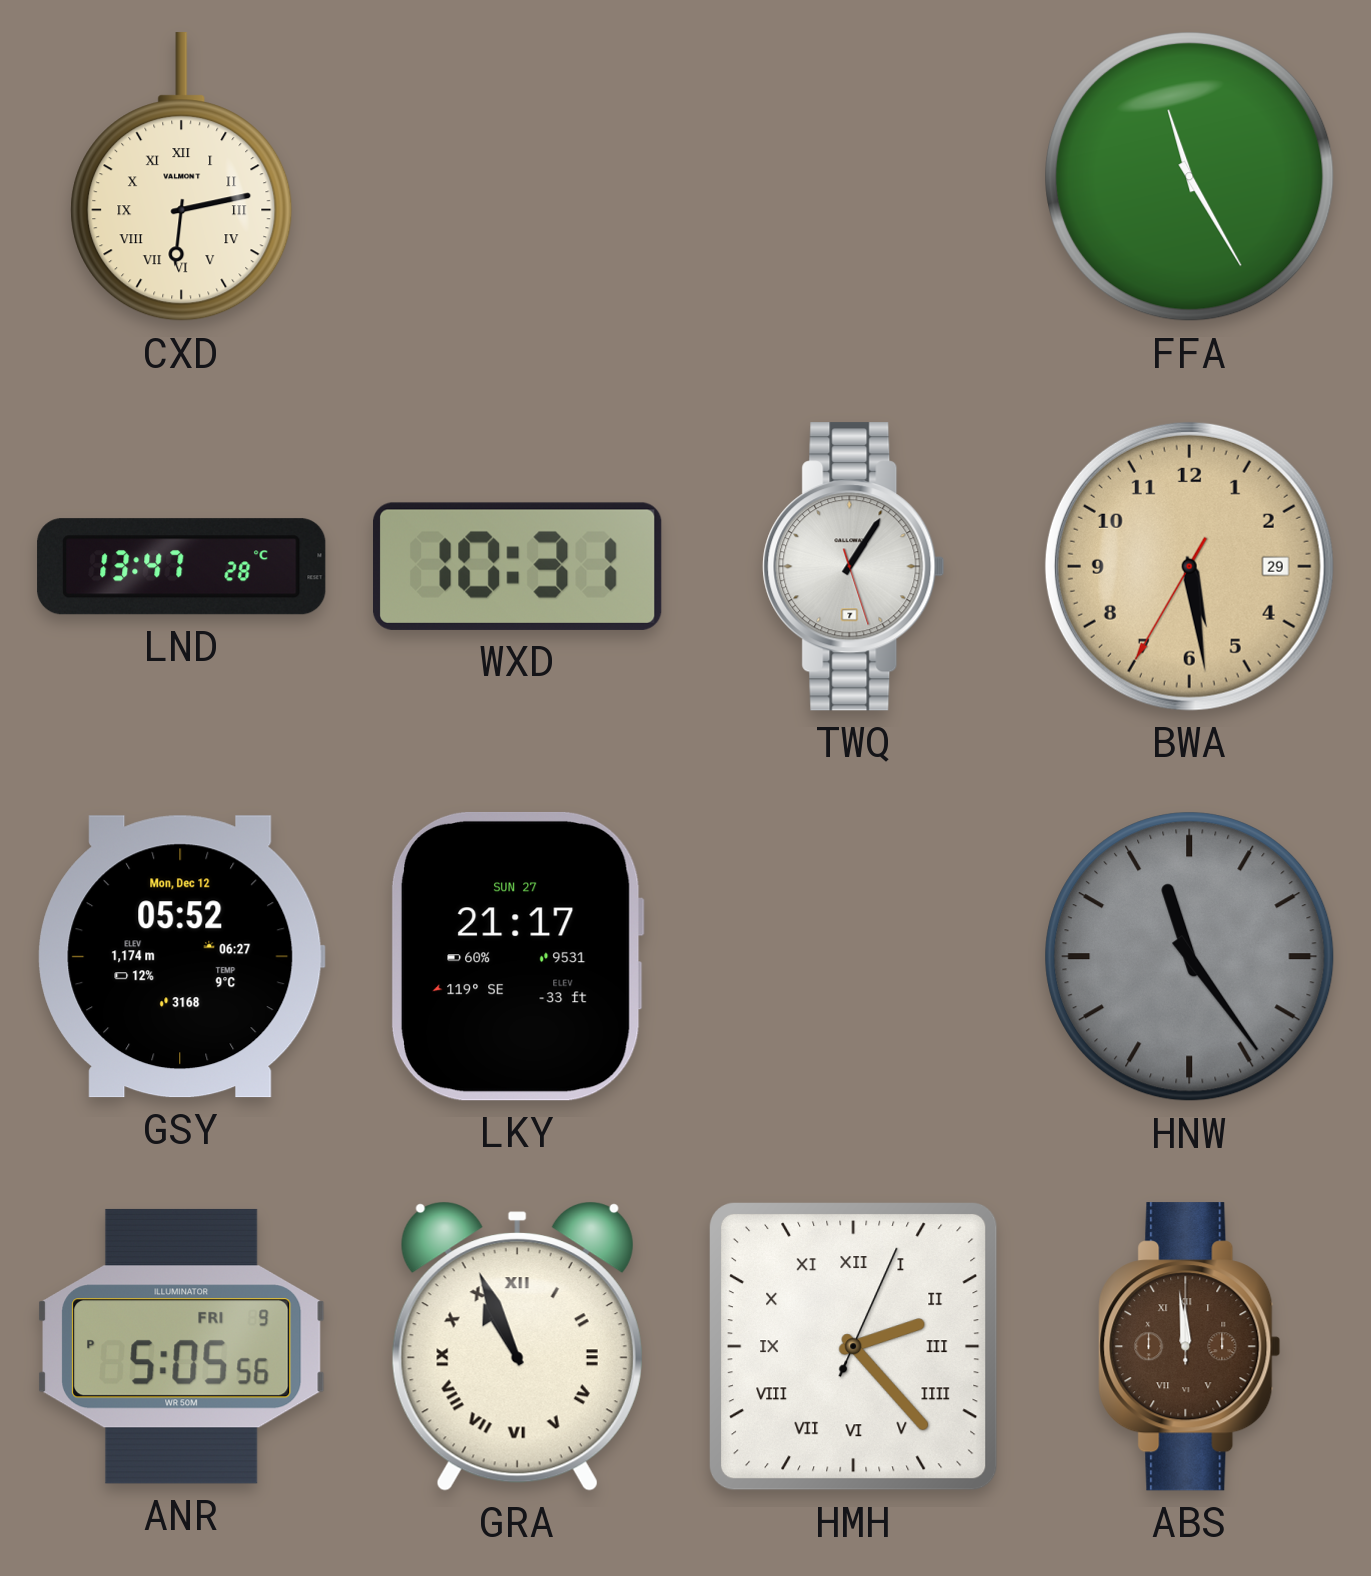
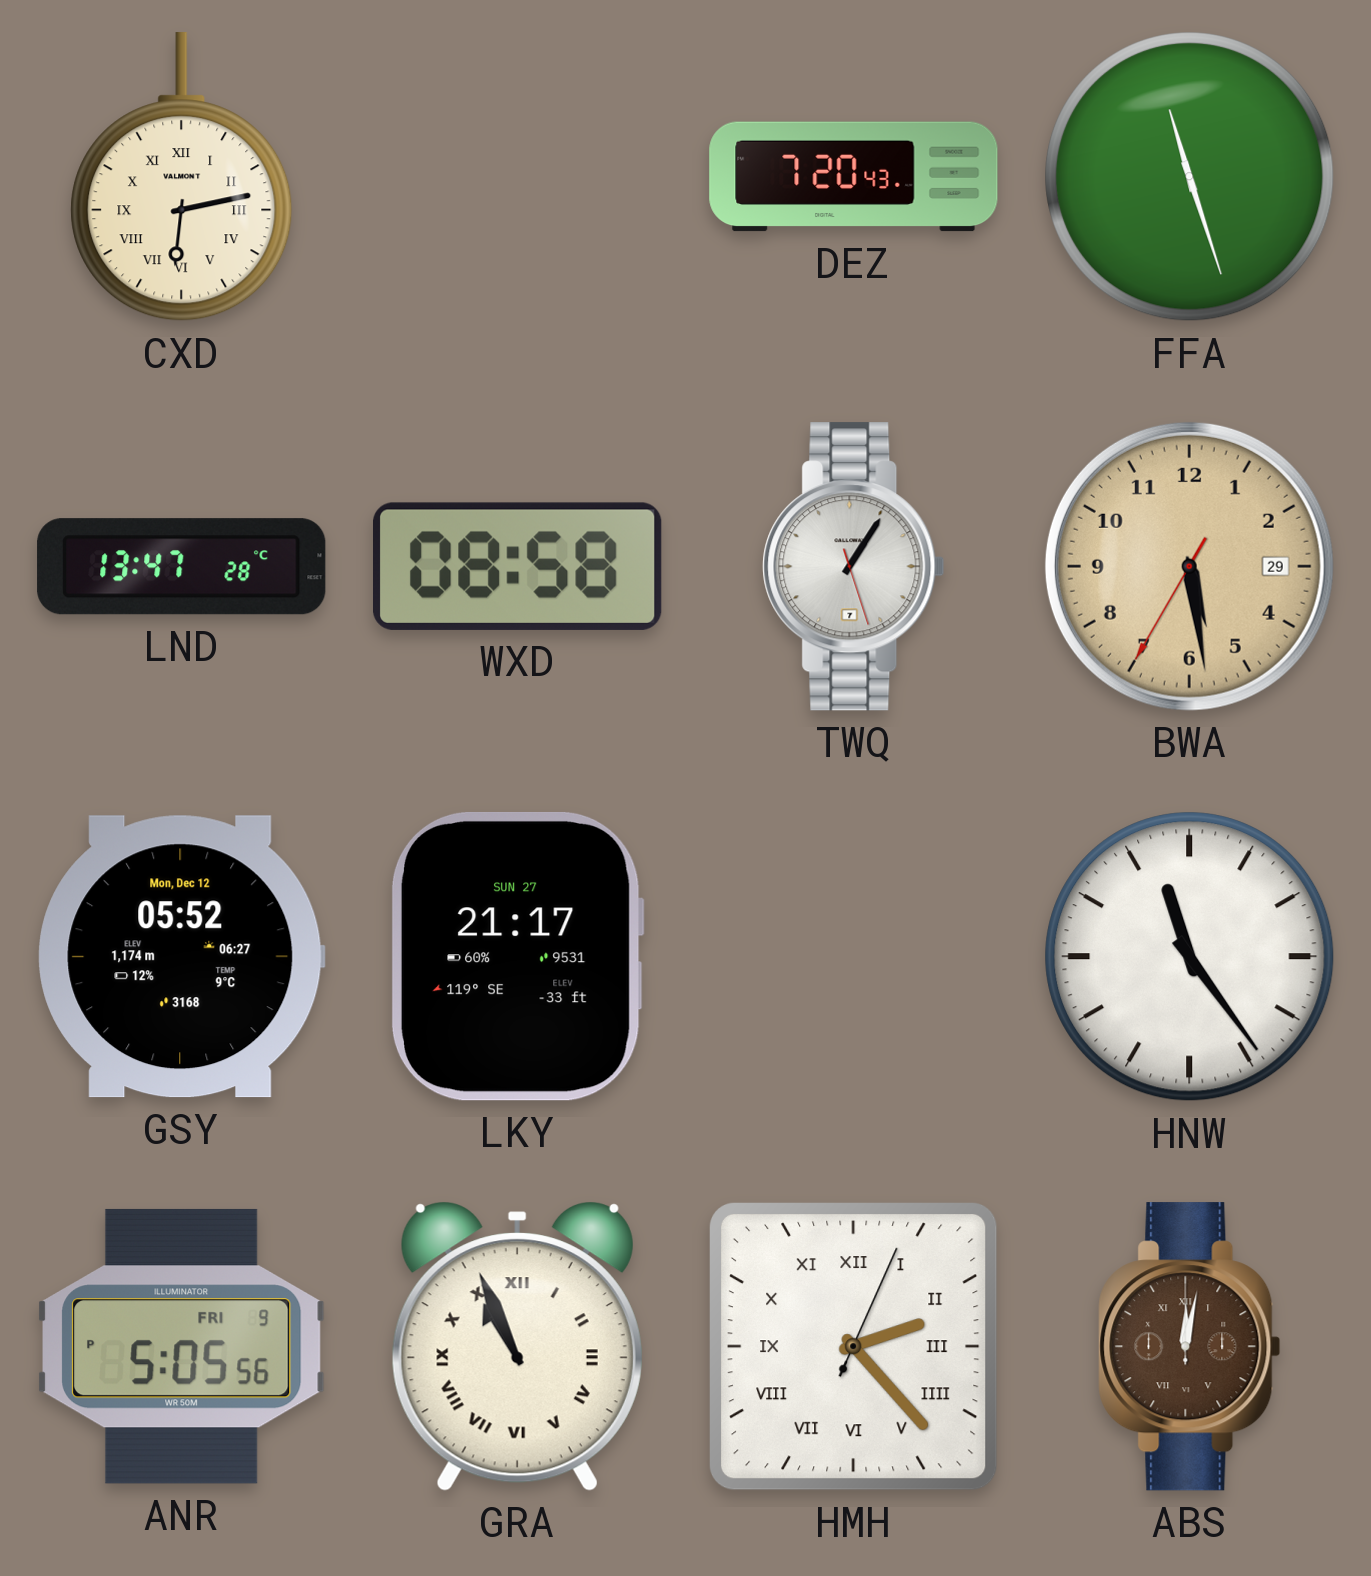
DEZ: none -> 7:20 (854, 177)
FFA: 11:25 -> 11:27 (1190, 177)
WXD: 10:31 -> 08:58 (518, 566)
HNW dial: grey -> white (1190, 957)
ABS: 11:59 -> 12:02 (1190, 1347)
